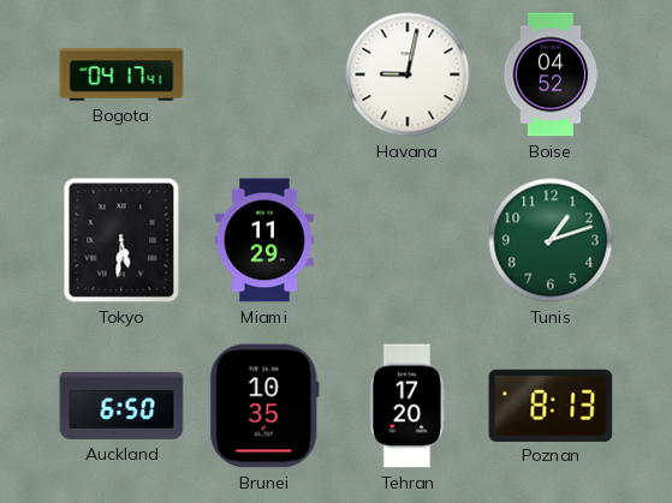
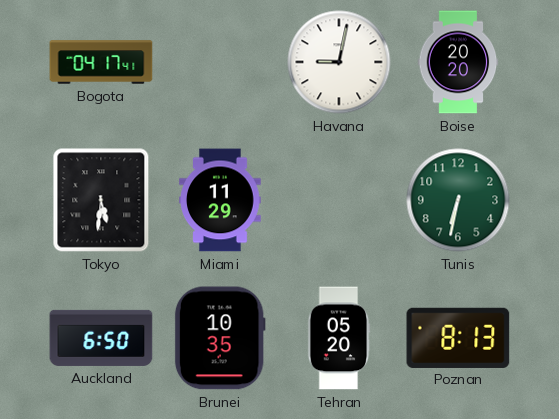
Boise: 04:52 -> 20:20 (458, 62)
Tunis: 1:12 -> 6:32 (458, 200)
Tehran: 17:20 -> 05:20 (339, 338)
